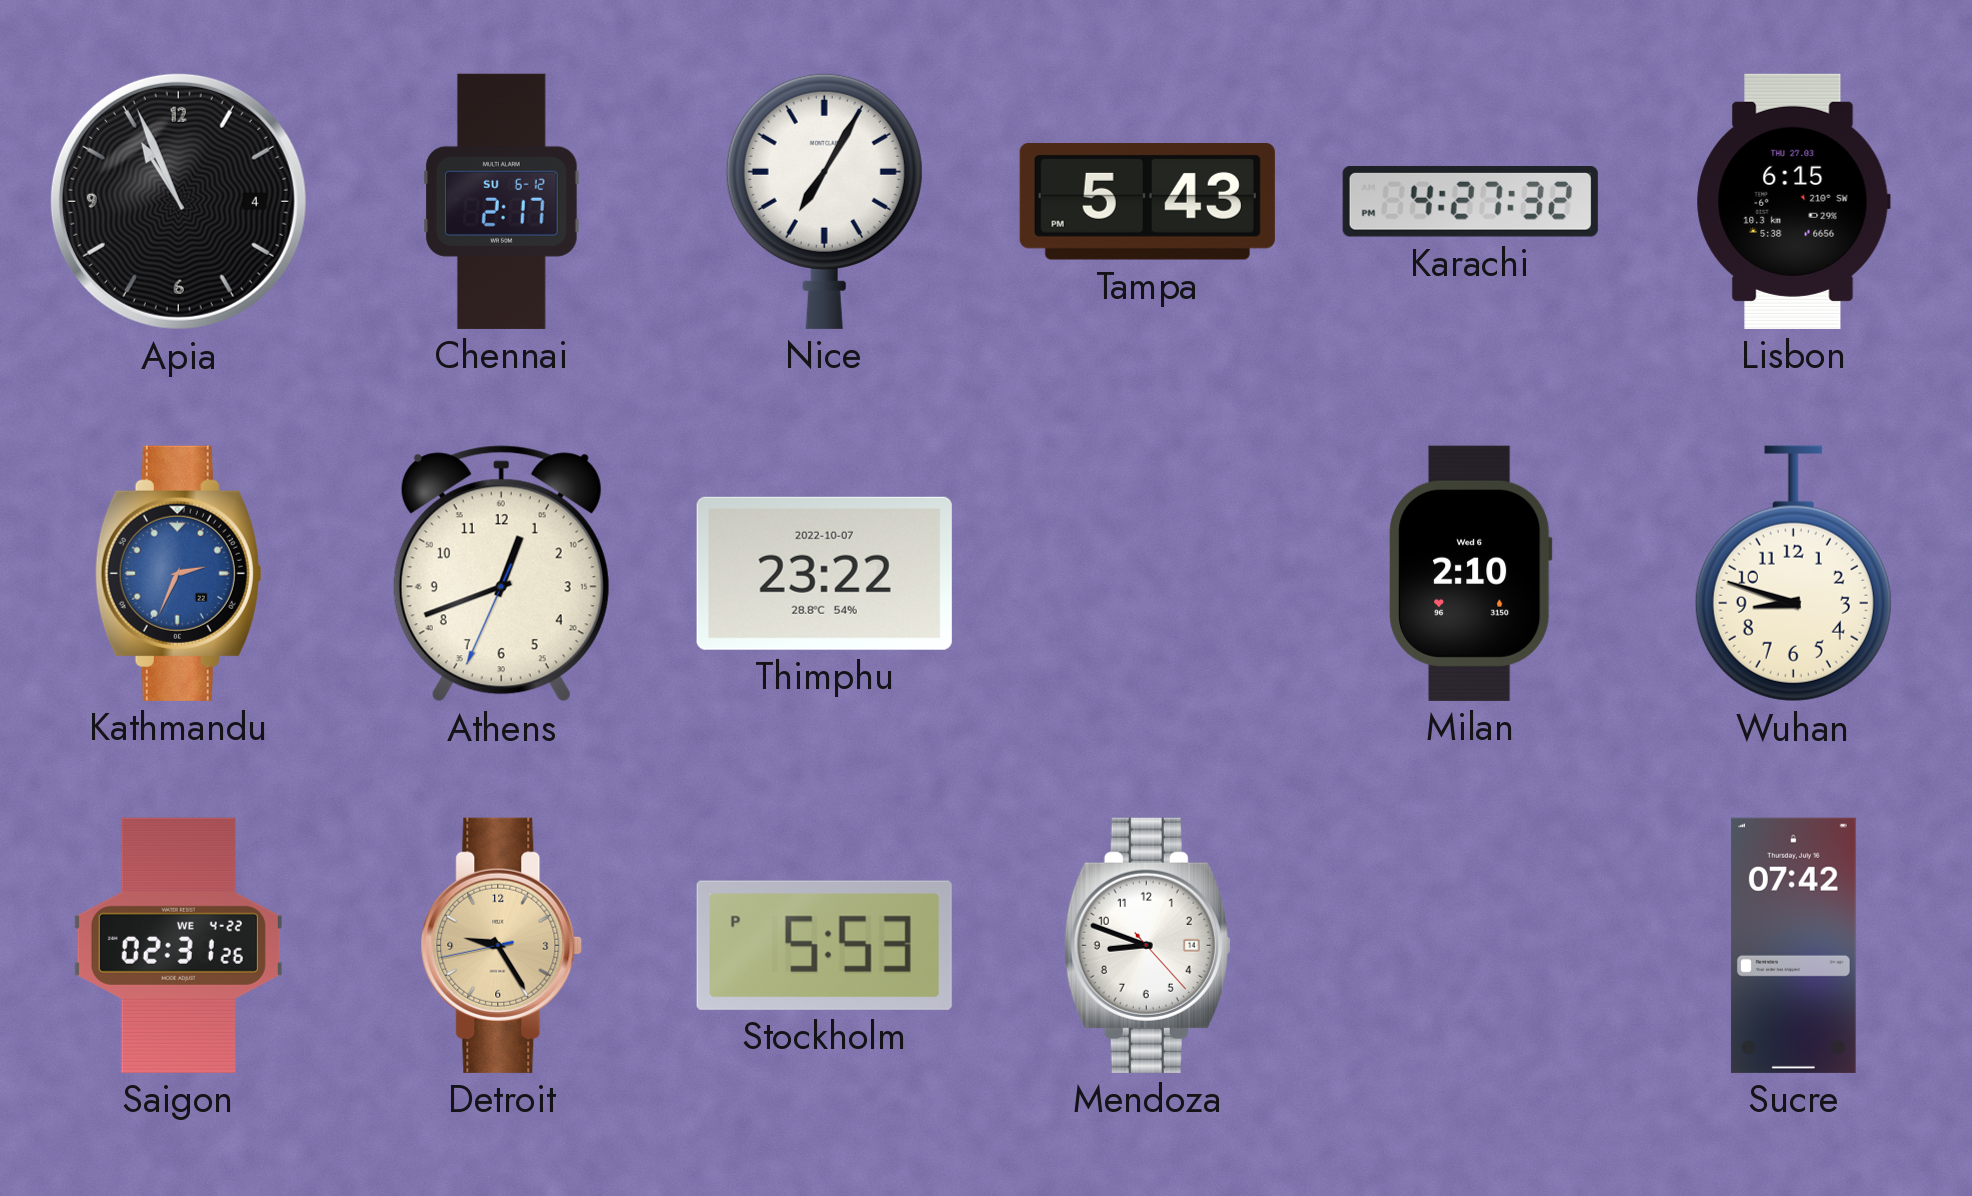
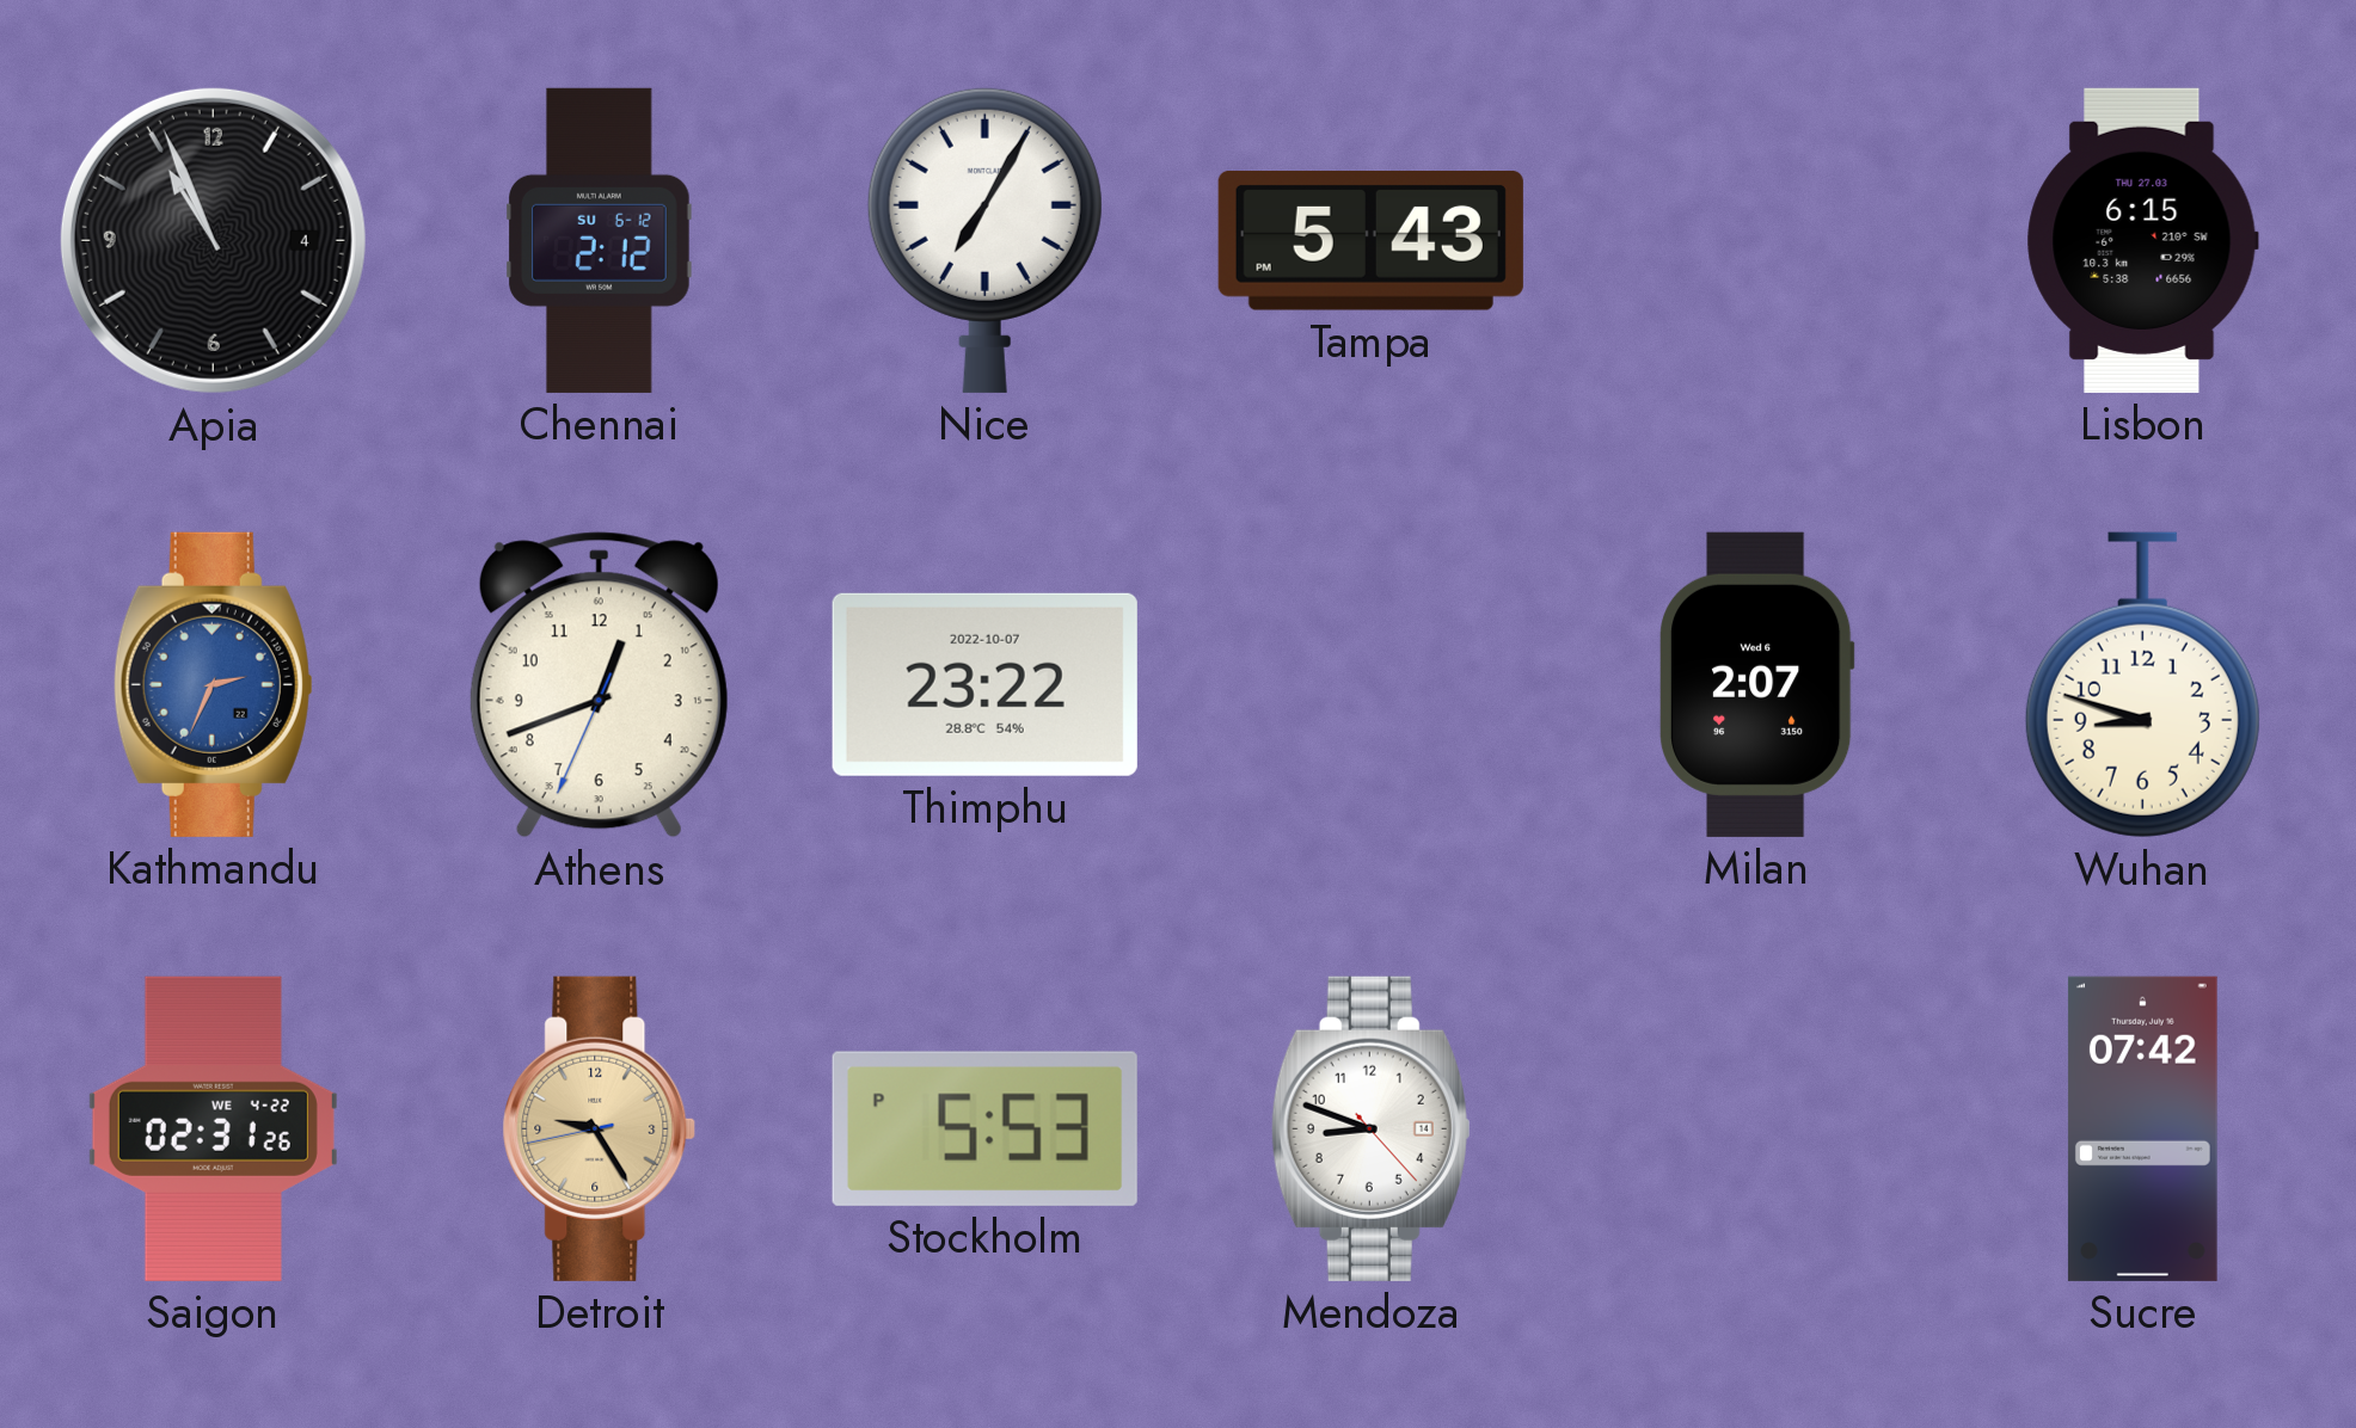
Chennai: 2:17 -> 2:12 (600, 240)
Karachi: 4:27 -> none (1470, 201)
Milan: 2:10 -> 2:07 (1756, 684)
